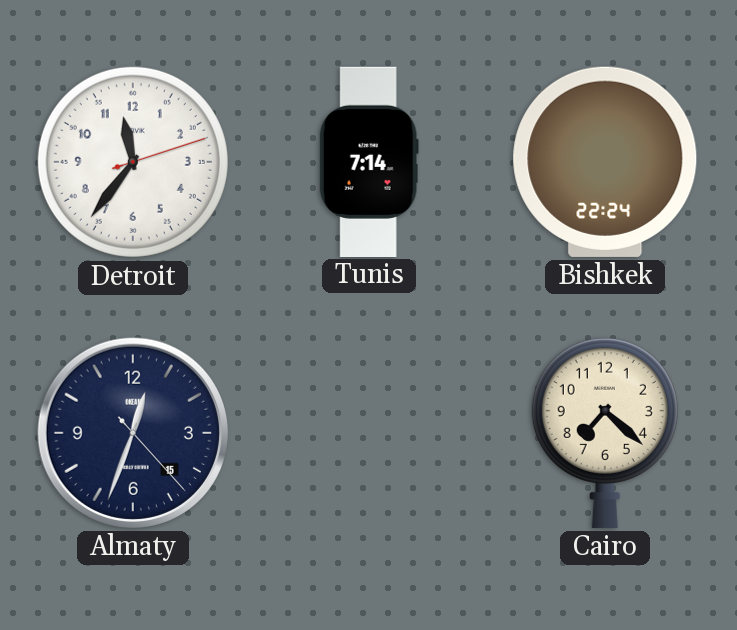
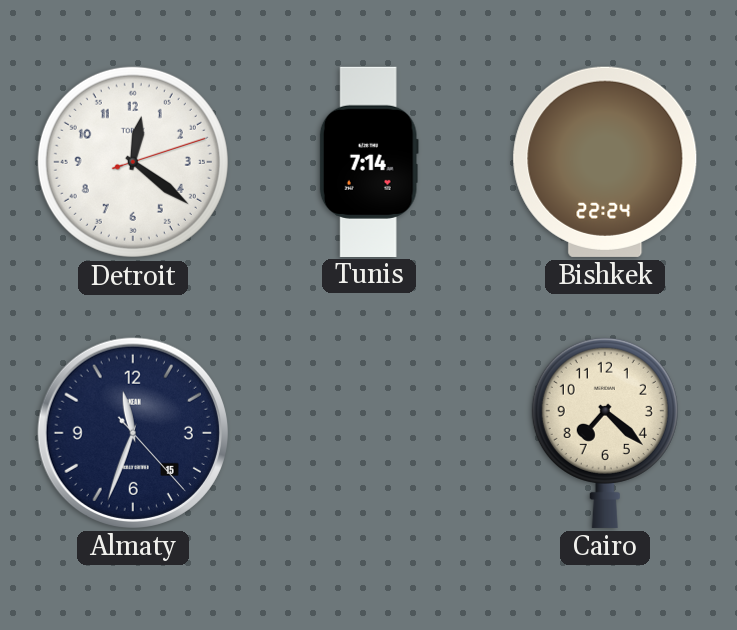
Detroit: 11:36 -> 12:21 (133, 162)
Almaty: 12:33 -> 11:33 (133, 433)
